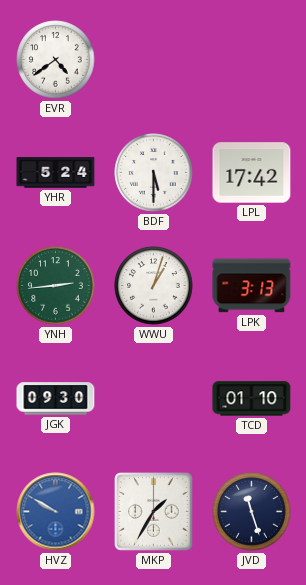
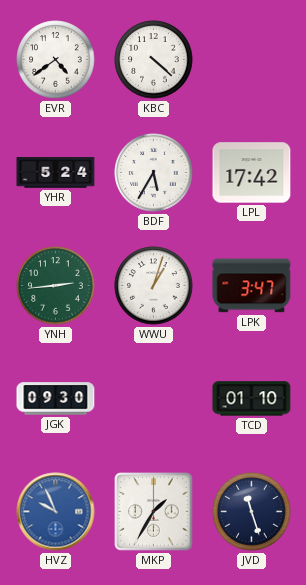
KBC: none -> 4:22 (154, 60)
BDF: 5:30 -> 5:35 (154, 173)
LPK: 3:13 -> 3:47 (252, 286)
HVZ: 9:50 -> 9:56 (56, 512)
